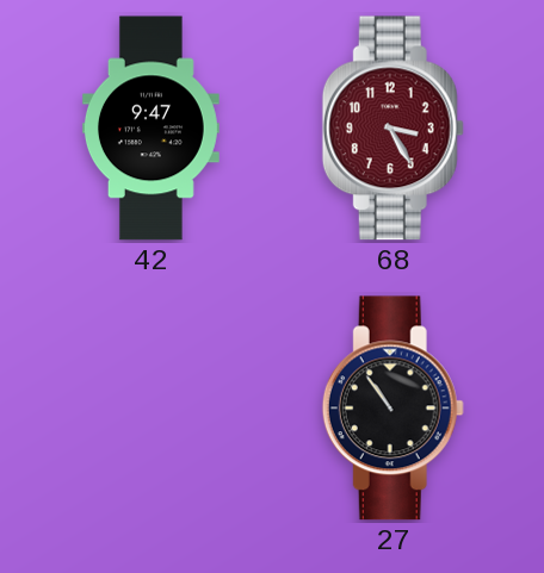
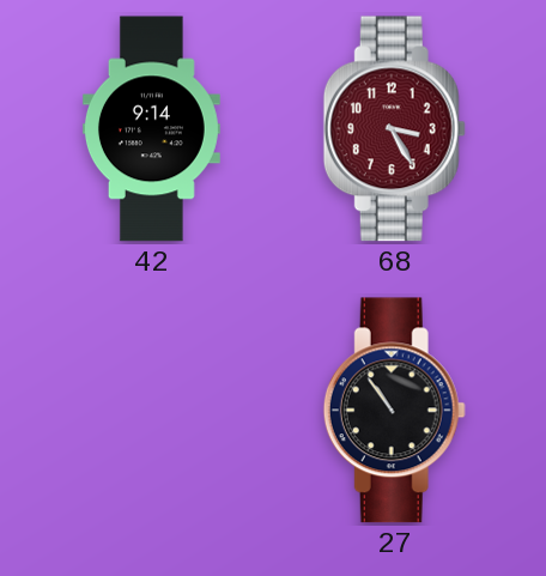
42: 9:47 -> 9:14 (151, 129)
